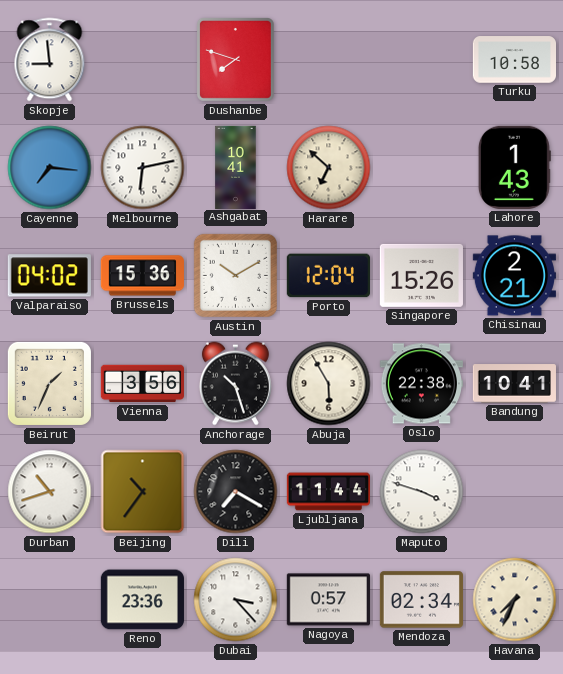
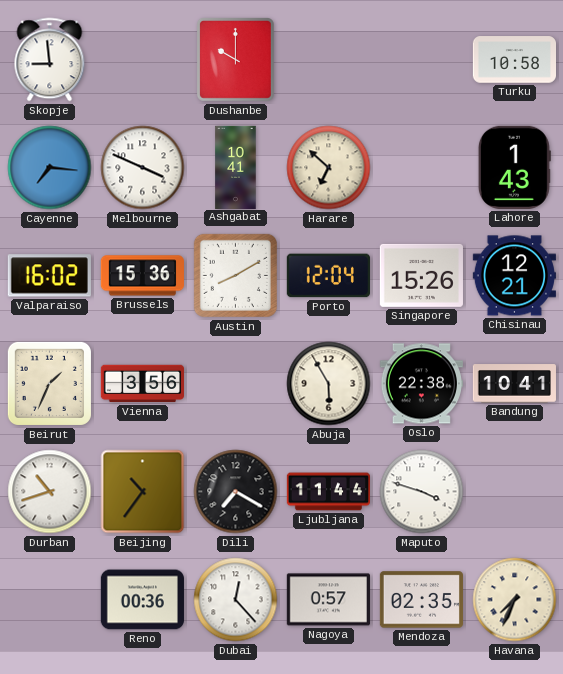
Dushanbe: 7:48 -> 10:00 (235, 59)
Melbourne: 6:13 -> 3:49 (143, 168)
Valparaiso: 04:02 -> 16:02 (49, 276)
Austin: 10:10 -> 8:10 (235, 275)
Chisinau: 2:21 -> 12:21 (514, 276)
Anchorage: 10:27 -> none (235, 384)
Reno: 23:36 -> 00:36 (142, 600)
Dubai: 3:23 -> 12:23 (236, 600)
Mendoza: 02:34 -> 02:35 (421, 600)
